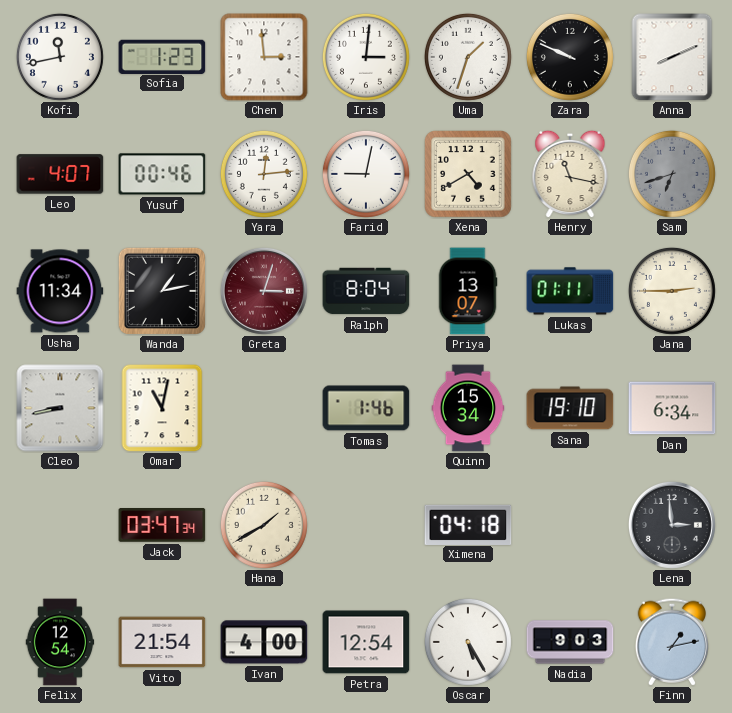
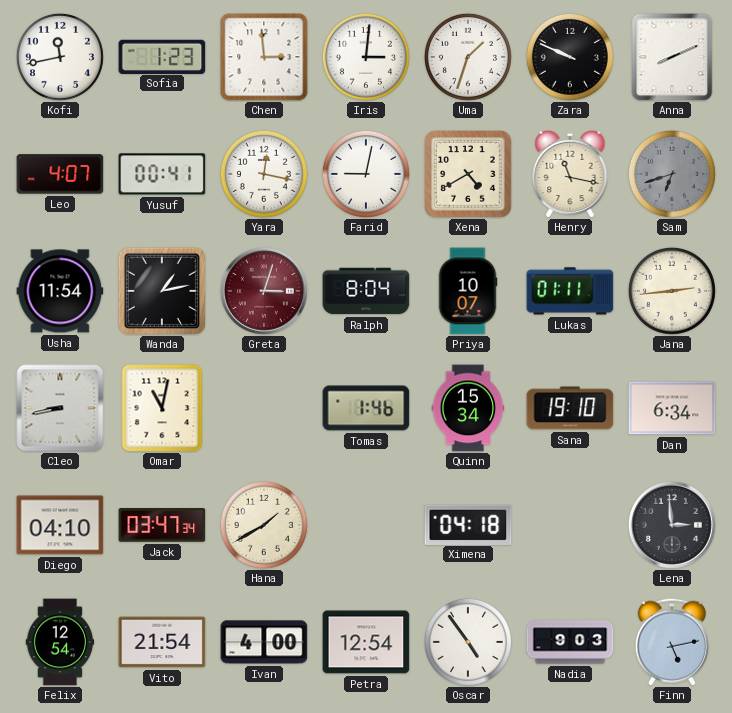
Yusuf: 00:46 -> 00:41 (162, 174)
Yara: 12:14 -> 12:17 (264, 174)
Usha: 11:34 -> 11:54 (60, 291)
Priya: 13:07 -> 10:07 (468, 291)
Jana: 2:45 -> 2:44 (672, 291)
Diego: none -> 04:10 (60, 525)
Oscar: 5:25 -> 4:54 (468, 642)
Finn: 1:13 -> 5:13 (672, 642)
